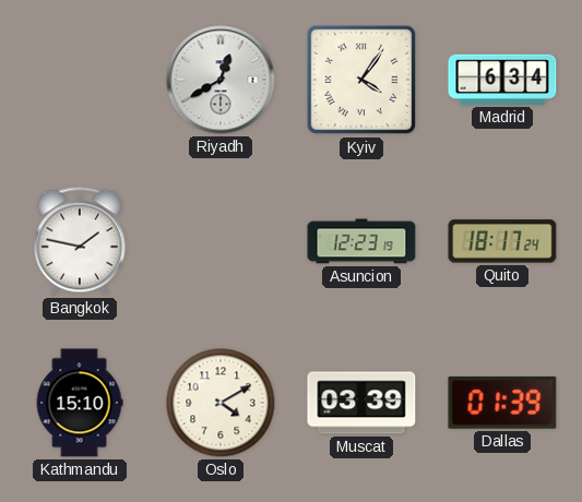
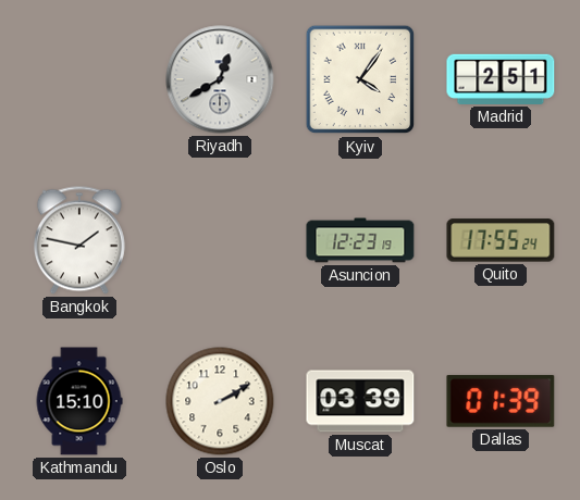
Madrid: 6:34 -> 2:51 (501, 79)
Quito: 18:17 -> 17:55 (501, 240)
Oslo: 4:10 -> 2:10 (220, 401)
